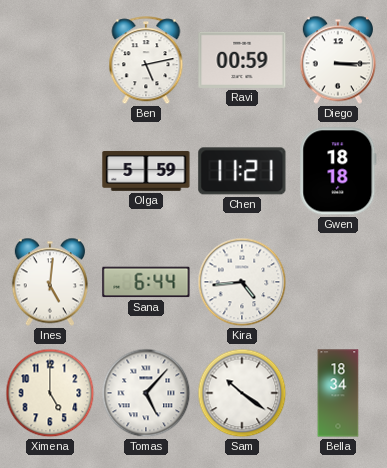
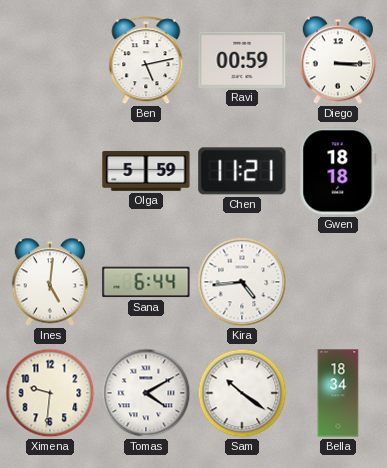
Ximena: 5:00 -> 9:31 (50, 393)
Tomas: 5:07 -> 4:10 (146, 393)
